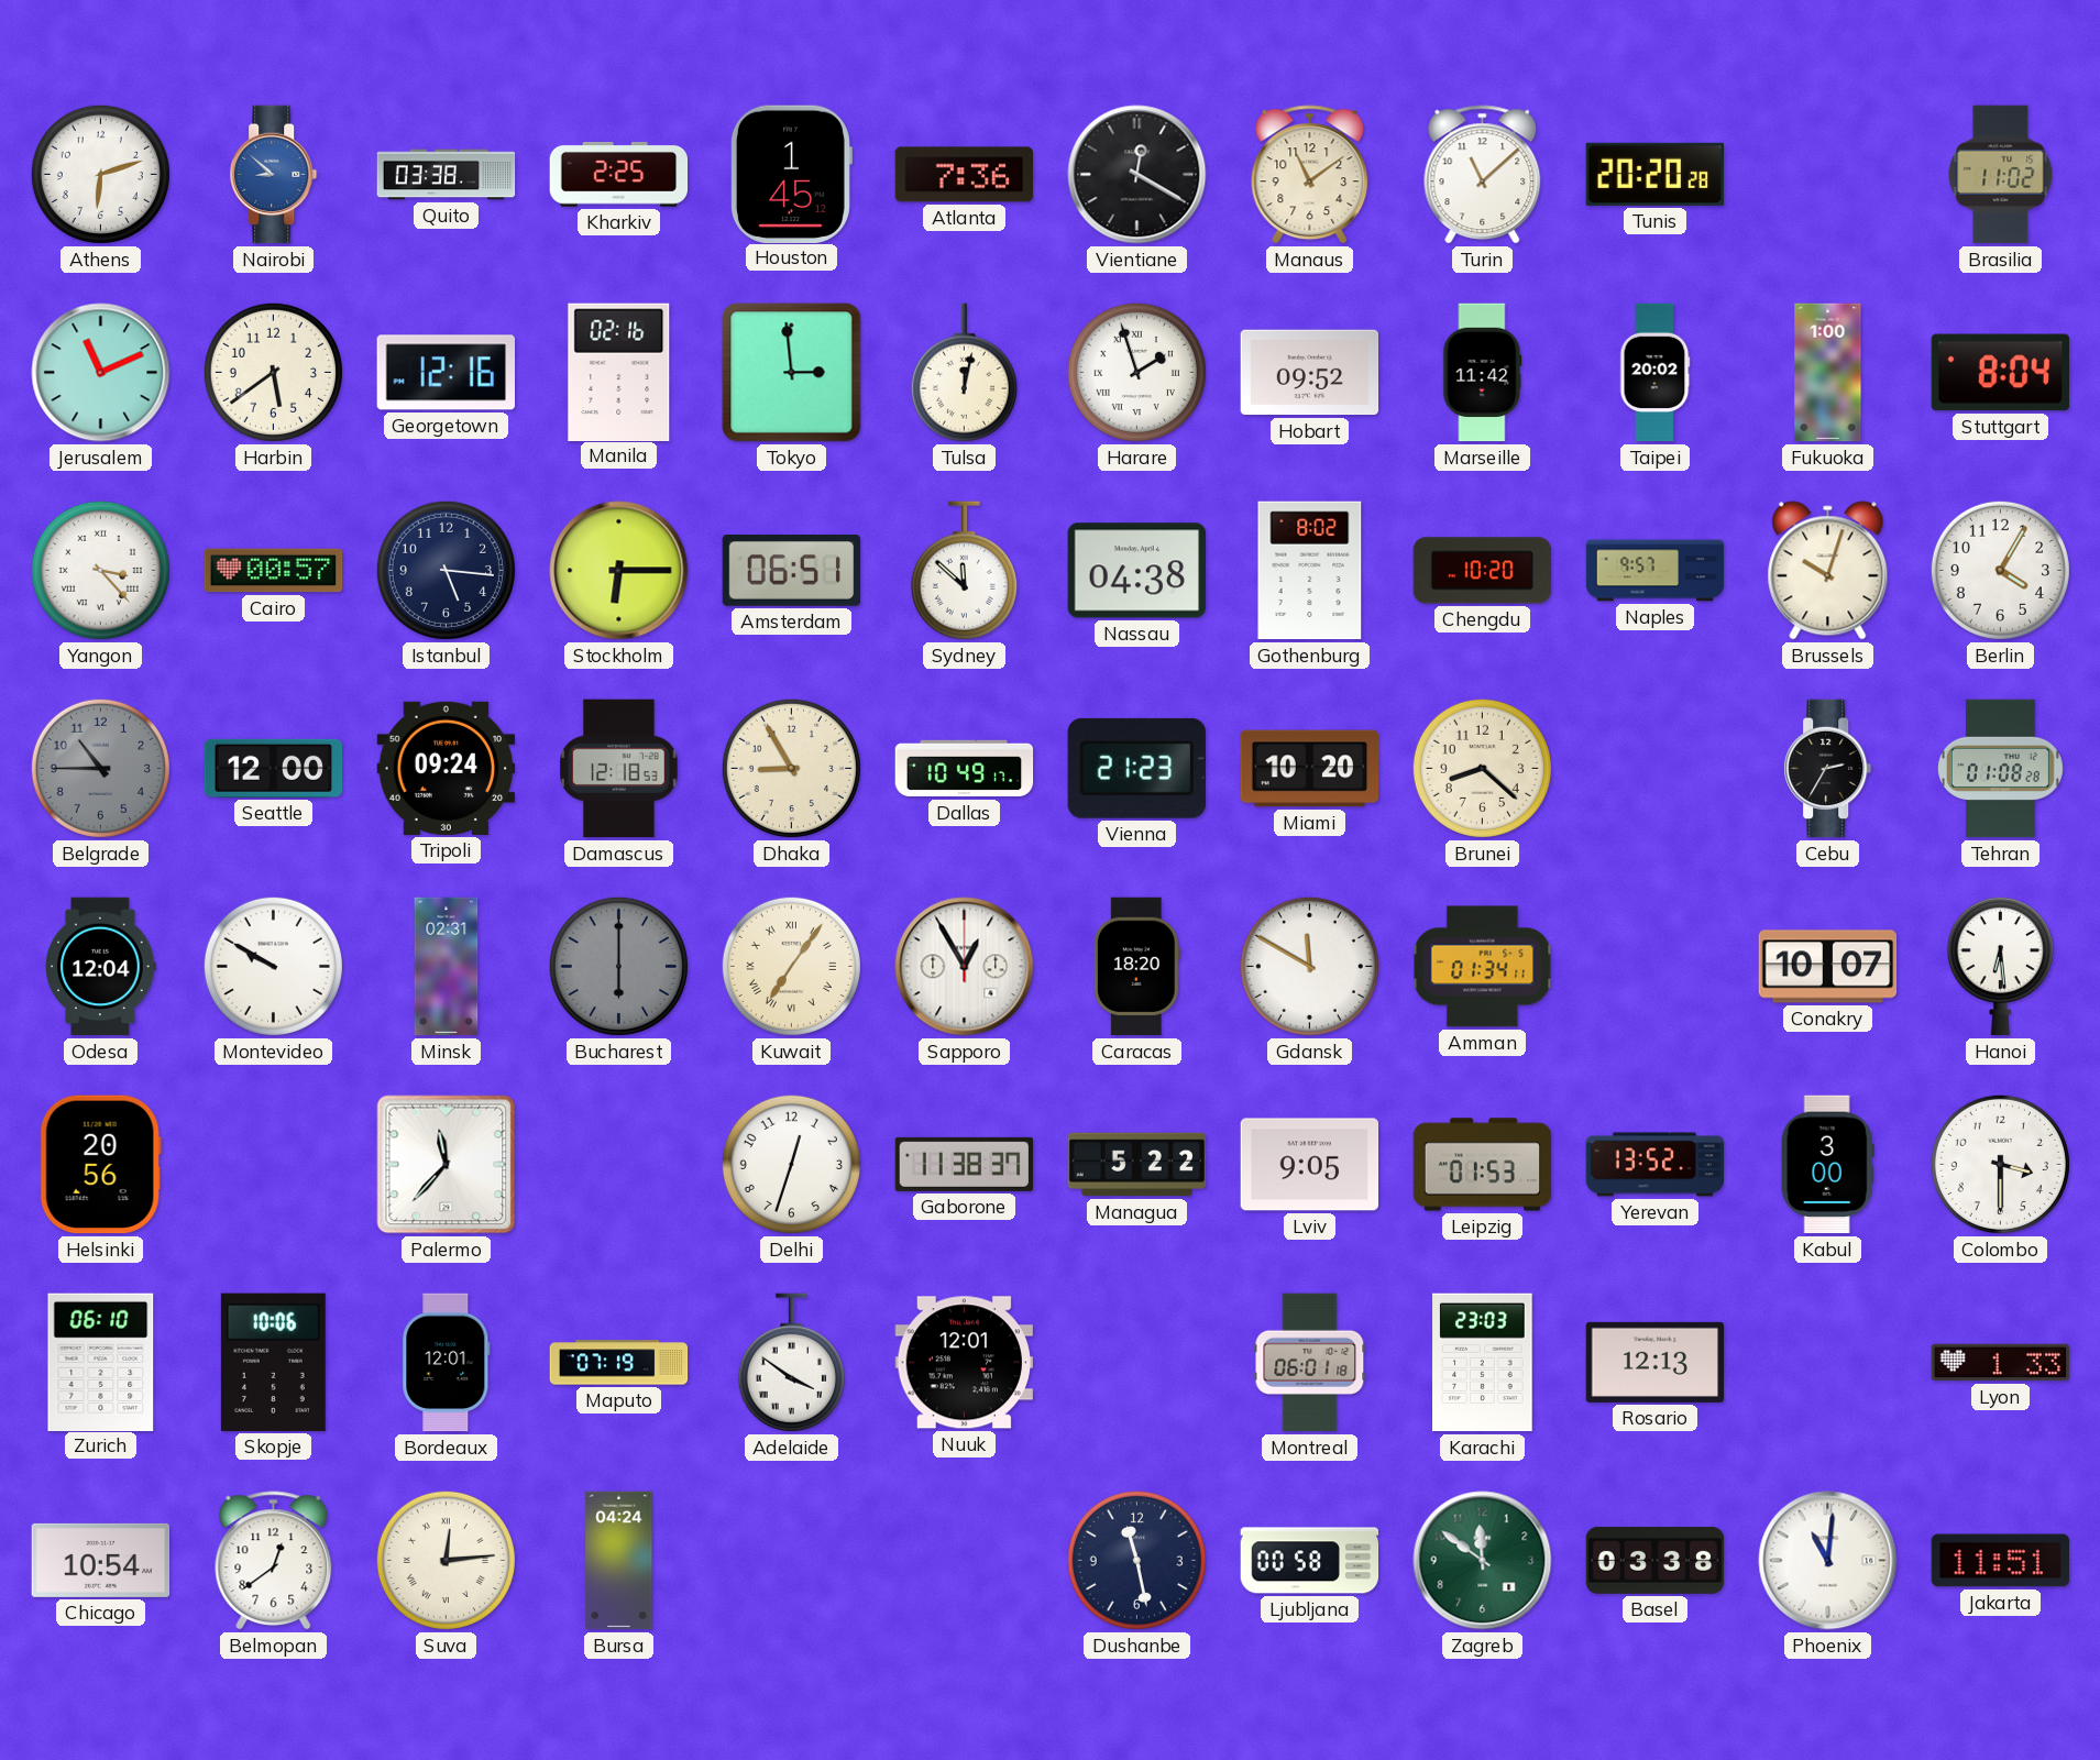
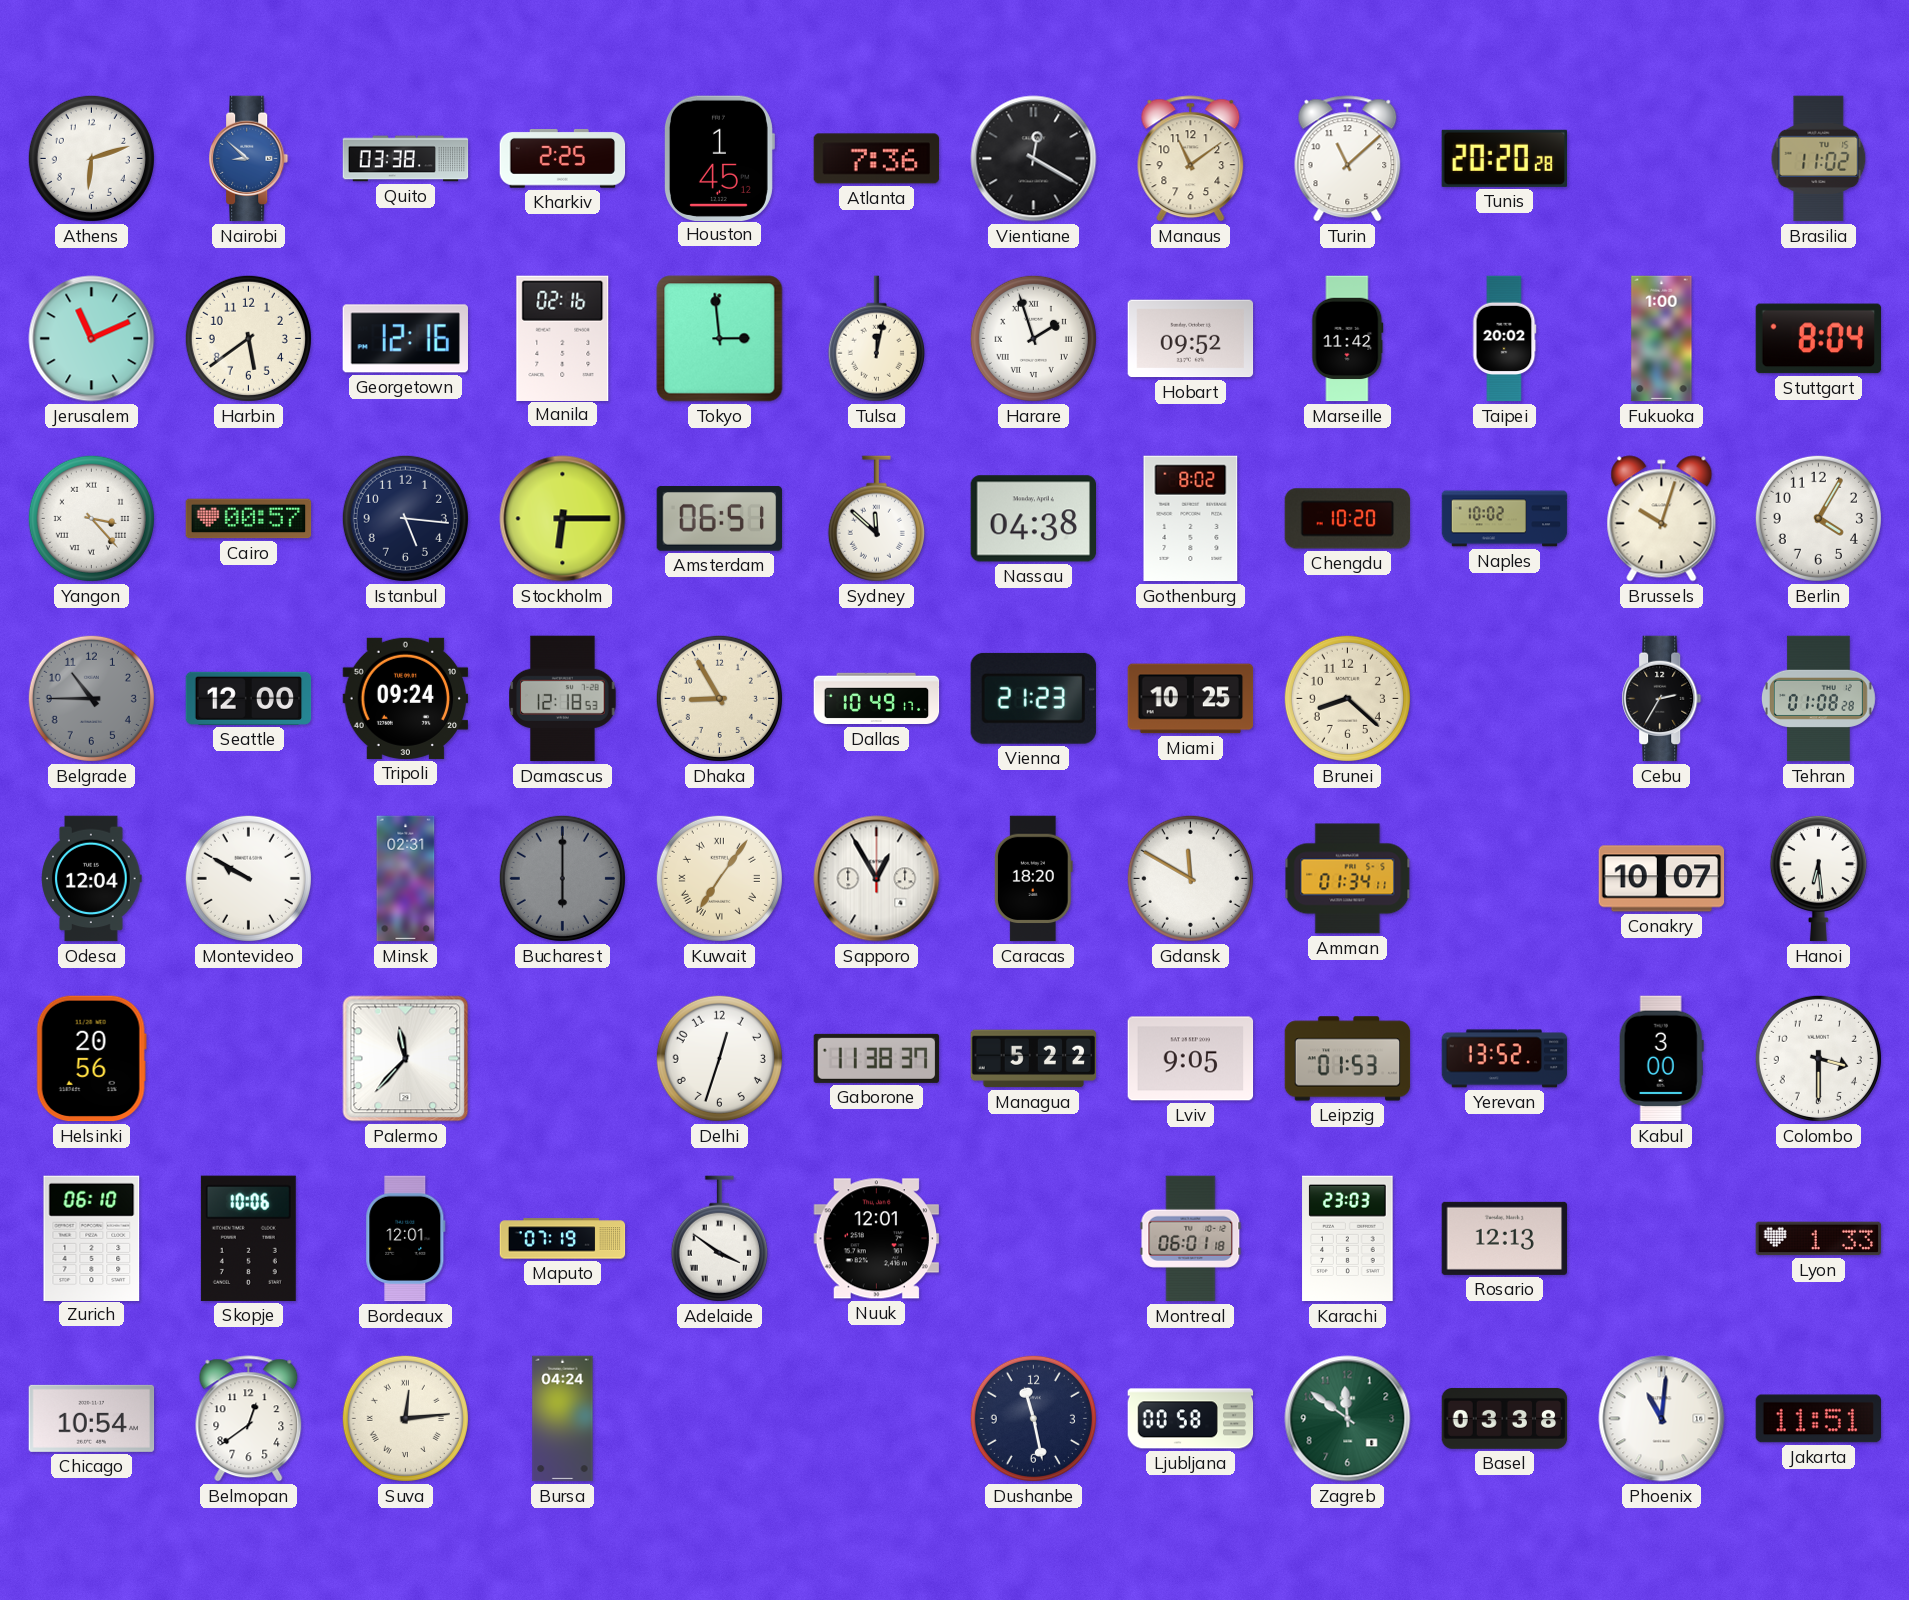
Naples: 9:57 -> 10:02 (1505, 519)
Miami: 10:20 -> 10:25 (1191, 699)
